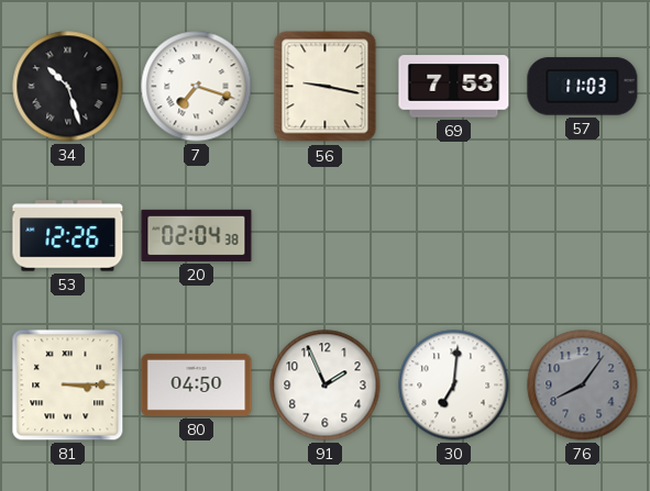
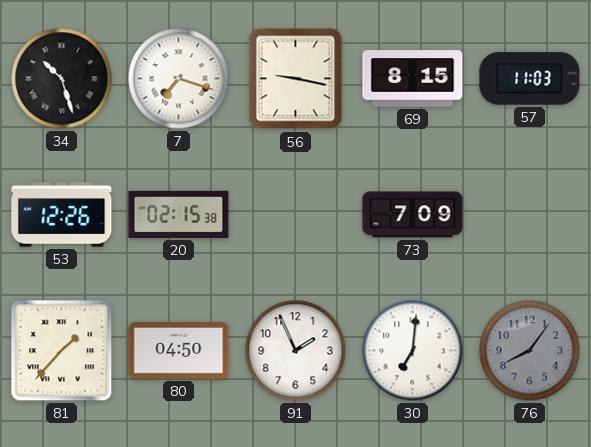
69: 7:53 -> 8:15 (413, 79)
20: 02:04 -> 02:15 (179, 214)
73: none -> 7:09 (413, 215)
81: 3:15 -> 1:37 (62, 351)
